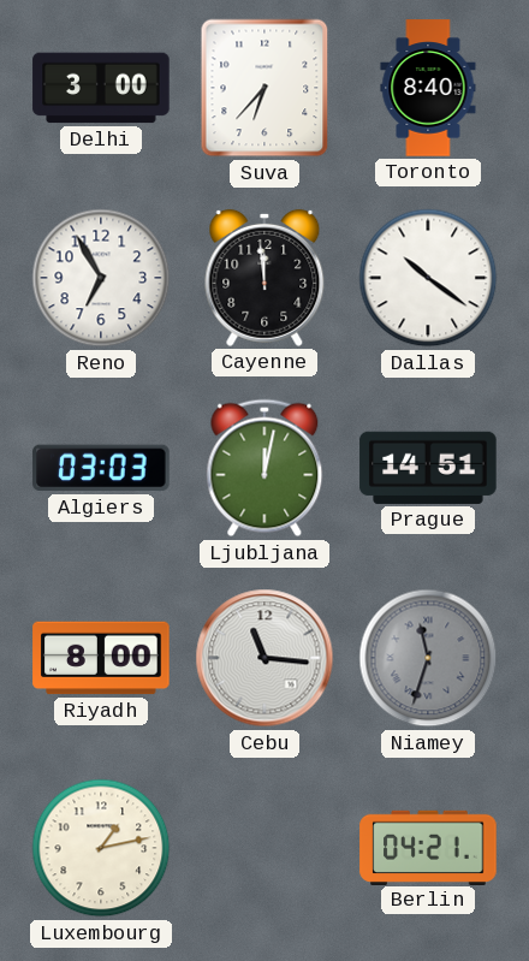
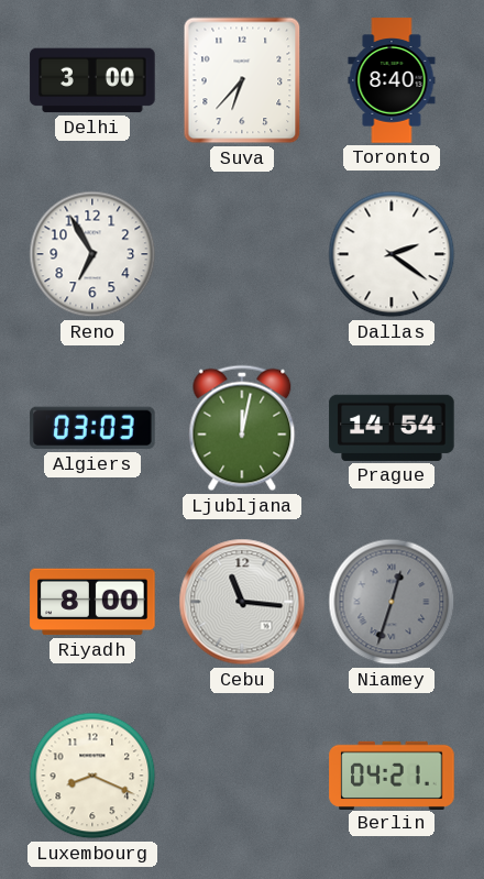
Cayenne: 11:59 -> none (264, 278)
Dallas: 10:21 -> 2:21 (392, 254)
Prague: 14:51 -> 14:54 (392, 428)
Niamey: 11:33 -> 12:33 (392, 602)
Luxembourg: 1:13 -> 8:19 (92, 776)
